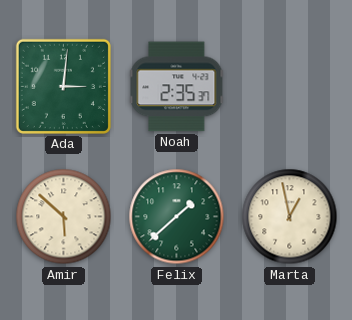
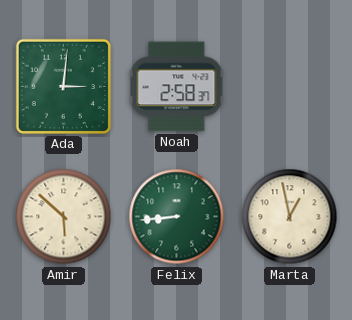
Noah: 2:35 -> 2:58 (177, 87)
Felix: 1:38 -> 8:44 (177, 217)
